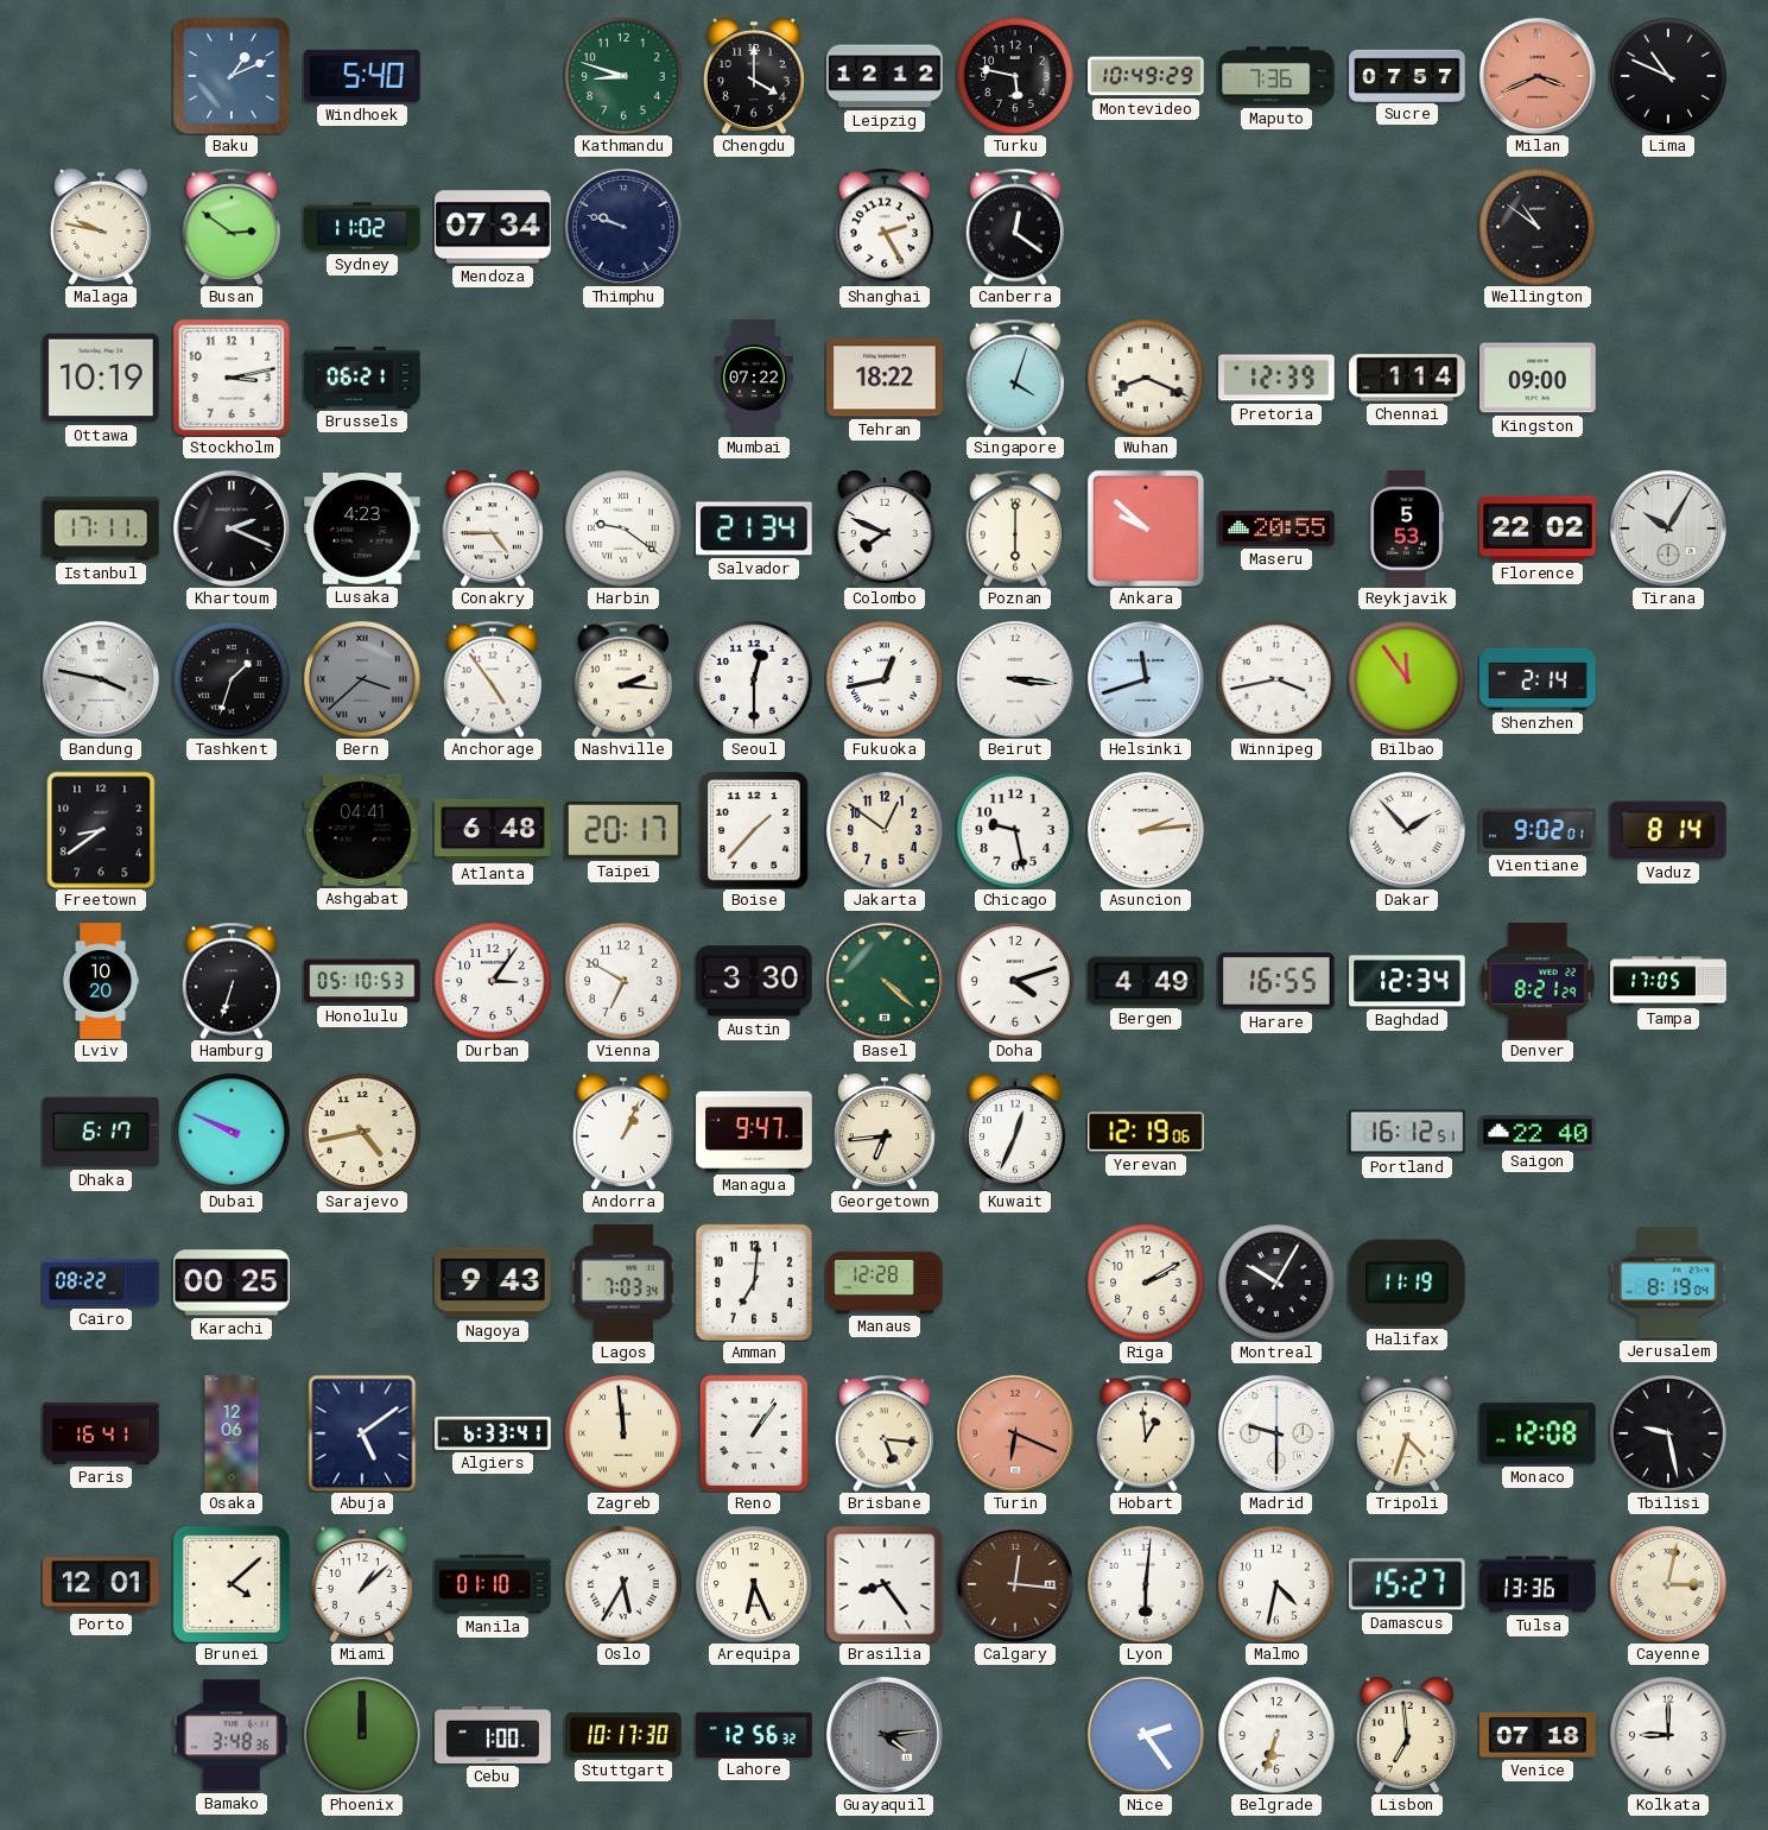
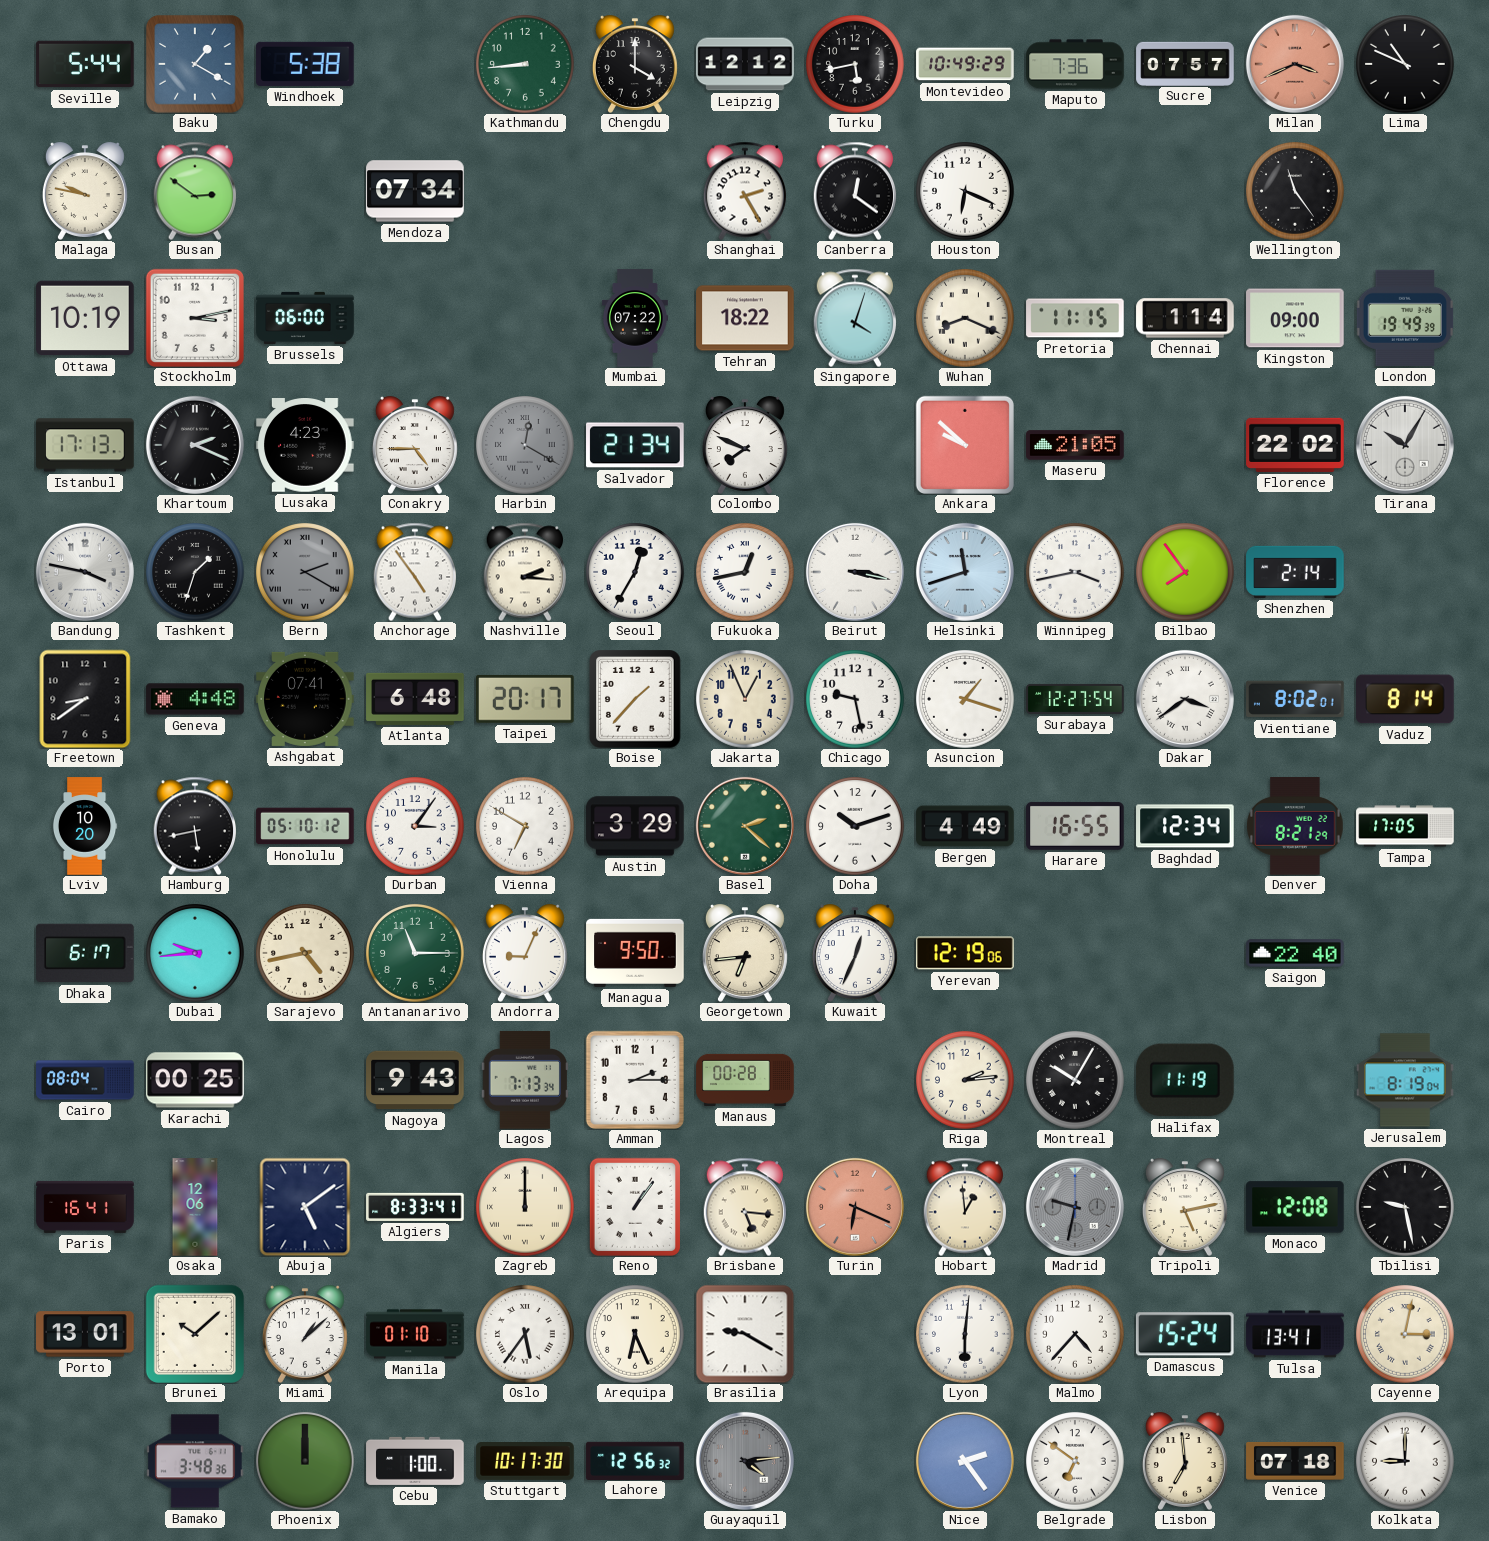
Seville: none -> 5:44 (85, 64)
Baku: 1:11 -> 1:20 (195, 64)
Windhoek: 5:40 -> 5:38 (305, 64)
Kathmandu: 8:48 -> 8:44 (526, 65)
Turku: 5:47 -> 5:43 (856, 65)
Sydney: 11:02 -> none (362, 227)
Thimphu: 9:48 -> none (623, 227)
Houston: none -> 6:19 (966, 192)
Wellington: 10:51 -> 11:24 (1296, 192)
Brussels: 06:21 -> 06:00 (305, 318)
Pretoria: 12:39 -> 11:15 (1075, 318)
London: none -> 19:49 (1404, 318)
Istanbul: 17:11 -> 17:13 (85, 445)
Harbin: 9:21 -> 12:20 (526, 446)
Harbin dial: white -> grey (526, 446)
Poznan: 6:00 -> none (1015, 528)
Maseru: 20:55 -> 21:05 (1075, 445)
Reykjavik: 5:53 -> none (1406, 528)
Bern: 3:38 -> 2:20 (306, 573)
Seoul: 12:30 -> 12:35 (636, 573)
Beirut: 3:16 -> 3:17 (855, 572)
Bilbao: 11:54 -> 7:54 (1186, 573)
Geneva: none -> 4:48 (195, 699)
Ashgabat: 04:41 -> 07:41 (305, 699)
Jakarta: 12:51 -> 12:56 (746, 700)
Asuncion: 2:14 -> 1:18 (966, 700)
Surabaya: none -> 12:27 (1075, 699)
Dakar: 1:53 -> 3:39 (1185, 699)
Vientiane: 9:02 -> 8:02 (1295, 699)
Hamburg: 6:33 -> 5:43 (195, 826)
Honolulu: 05:10:53 -> 05:10:12 (305, 826)
Austin: 3:30 -> 3:29 (635, 826)
Basel: 4:22 -> 2:22 (745, 826)
Doha: 4:12 -> 10:12 (856, 827)
Dubai: 9:49 -> 9:44 (196, 954)
Antananarivo: none -> 11:15 (416, 954)
Andorra: 1:04 -> 9:04 (525, 953)
Managua: 9:47 -> 9:50 (635, 953)
Portland: 16:12 -> none (1407, 1132)
Cairo: 08:22 -> 08:04 (85, 1080)
Lagos: 7:03 -> 7:13 (525, 1080)
Amman: 7:01 -> 2:15 (635, 1080)
Manaus: 12:28 -> 00:28 (745, 1080)
Riga: 2:10 -> 2:14 (966, 1081)
Algiers: 6:33 -> 8:33 (415, 1207)
Zagreb: 11:59 -> 12:00 (526, 1208)
Madrid: 9:30 -> 9:32 (1075, 1207)
Madrid dial: white -> grey (1075, 1207)
Tripoli: 4:33 -> 5:13 (1185, 1207)
Porto: 12:01 -> 13:01 (85, 1334)
Brunei: 4:08 -> 10:08 (195, 1334)
Oslo: 5:35 -> 5:36 (526, 1335)
Brasilia: 8:24 -> 9:20 (745, 1334)
Calgary: 12:16 -> none (1015, 1584)
Malmo: 4:32 -> 4:37 (1076, 1335)
Damascus: 15:27 -> 15:24 (1185, 1334)
Tulsa: 13:36 -> 13:41 (1295, 1334)
Belgrade: 6:33 -> 6:51 (1076, 1462)
